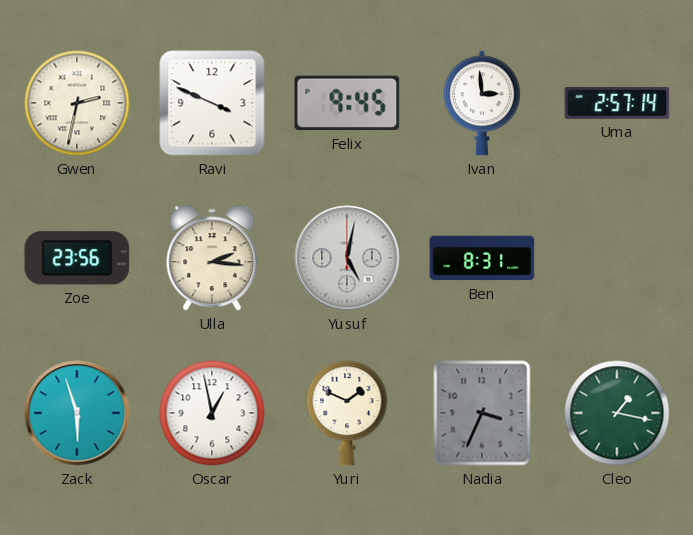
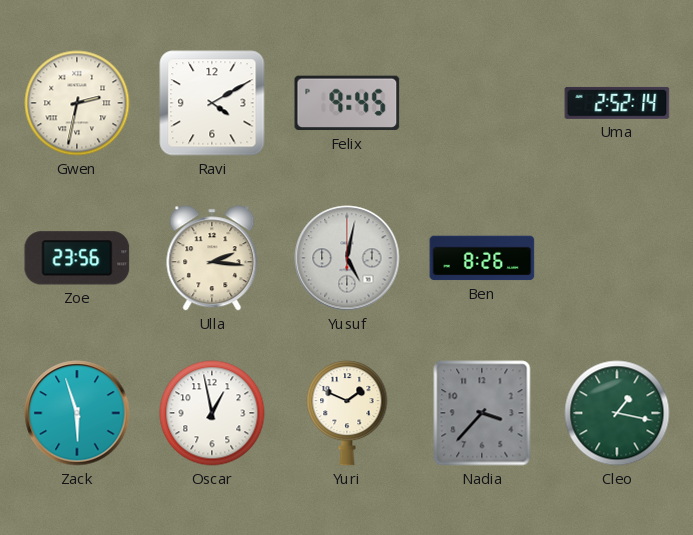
Ravi: 3:49 -> 4:10 (212, 103)
Ivan: 2:59 -> none (482, 103)
Uma: 2:57 -> 2:52 (617, 103)
Ben: 8:31 -> 8:26 (482, 258)
Nadia: 3:34 -> 3:37 (482, 413)
